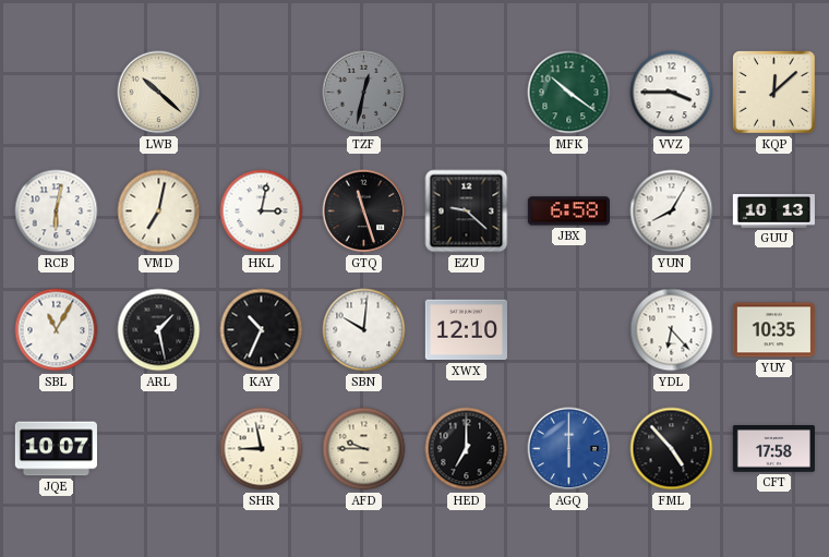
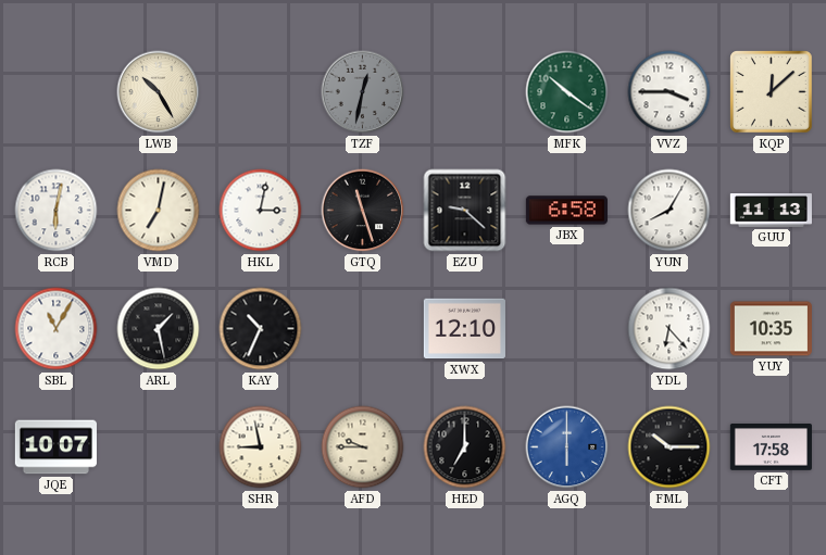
LWB: 10:22 -> 10:25 (159, 92)
GUU: 10:13 -> 11:13 (771, 211)
SBN: 10:01 -> none (364, 330)
FML: 4:53 -> 10:15 (669, 447)
